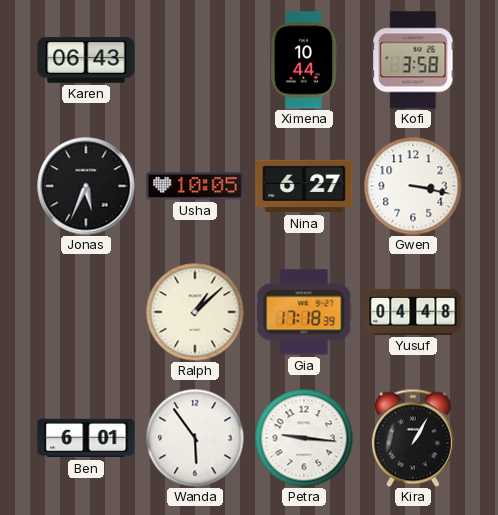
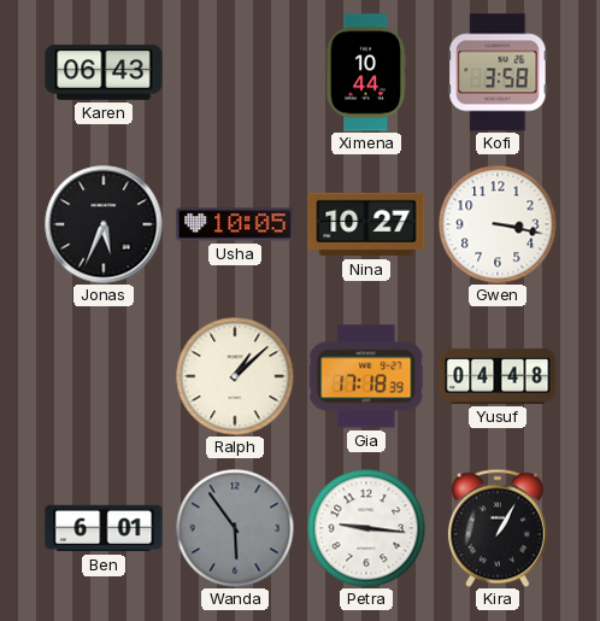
Nina: 6:27 -> 10:27 (366, 224)
Wanda dial: white -> grey (235, 528)
